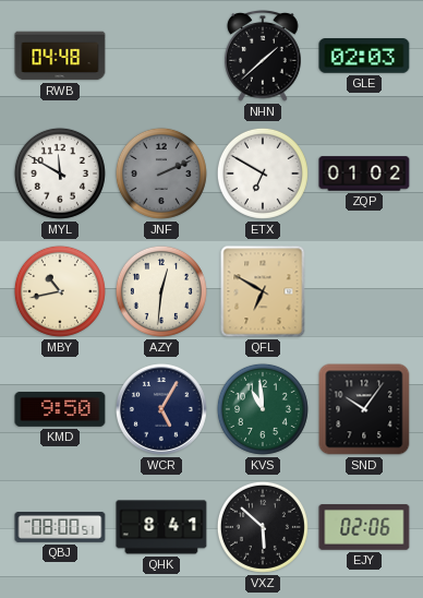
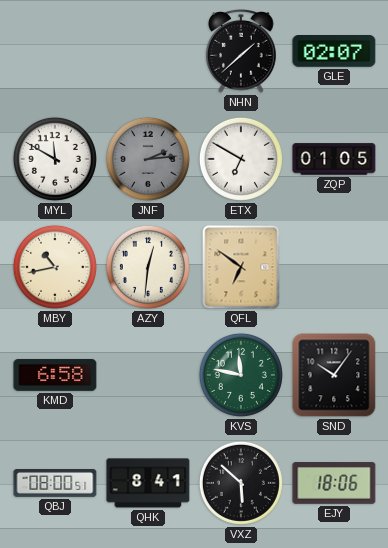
RWB: 04:48 -> none (60, 56)
GLE: 02:03 -> 02:07 (334, 52)
JNF: 2:11 -> 2:14 (148, 159)
ZQP: 01:02 -> 01:05 (334, 159)
QFL: 6:50 -> 6:51 (241, 267)
KMD: 9:50 -> 6:58 (55, 375)
WCR: 5:05 -> none (161, 409)
KVS: 10:59 -> 11:47 (241, 375)
EJY: 02:06 -> 18:06 (334, 483)
